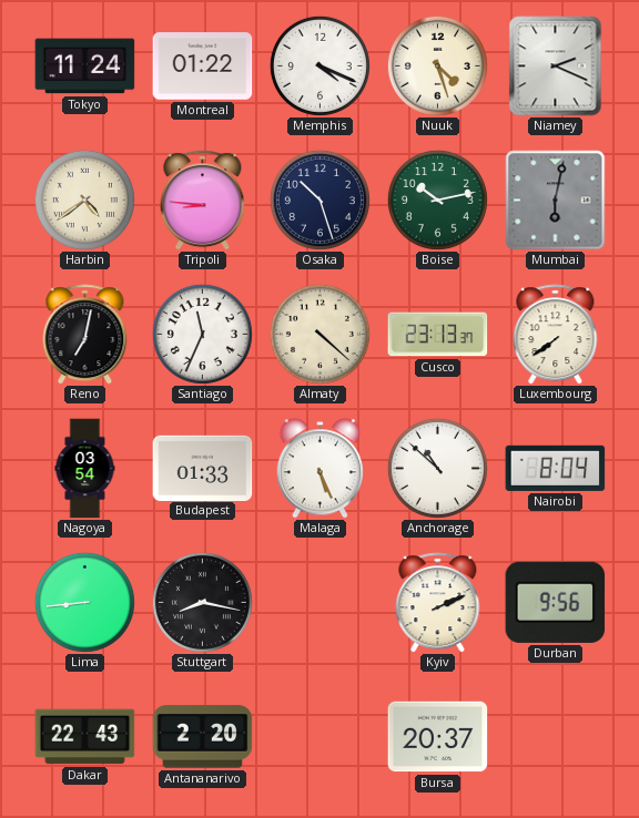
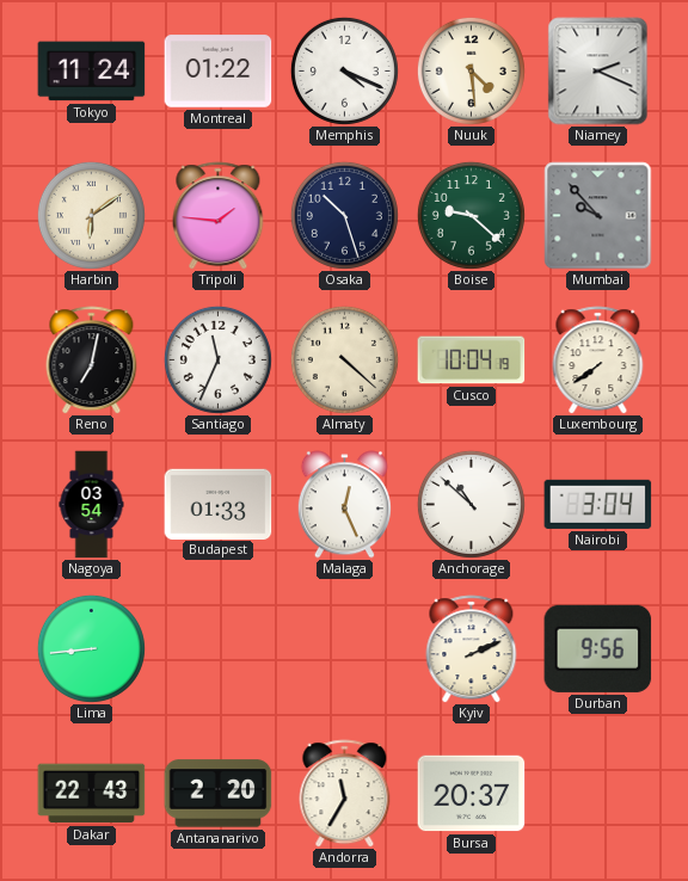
Nuuk: 4:27 -> 4:29 (471, 70)
Harbin: 4:39 -> 6:09 (91, 215)
Tripoli: 8:46 -> 1:46 (219, 216)
Boise: 10:13 -> 9:22 (471, 215)
Mumbai: 6:02 -> 9:53 (598, 216)
Cusco: 23:13 -> 10:04 (472, 361)
Malaga: 5:26 -> 12:26 (344, 505)
Nairobi: 8:04 -> 3:04 (598, 504)
Stuttgart: 8:17 -> none (202, 602)
Andorra: none -> 11:35 (345, 794)
